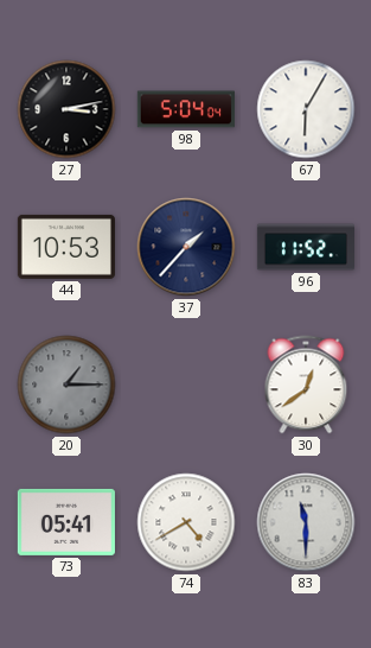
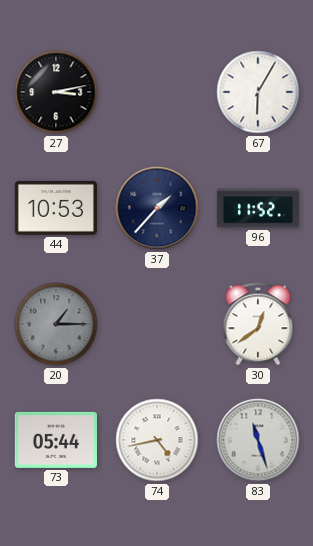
98: 5:04 -> none (186, 109)
73: 05:41 -> 05:44 (56, 440)
74: 4:40 -> 4:43 (157, 440)
83: 11:30 -> 11:27 (258, 440)
